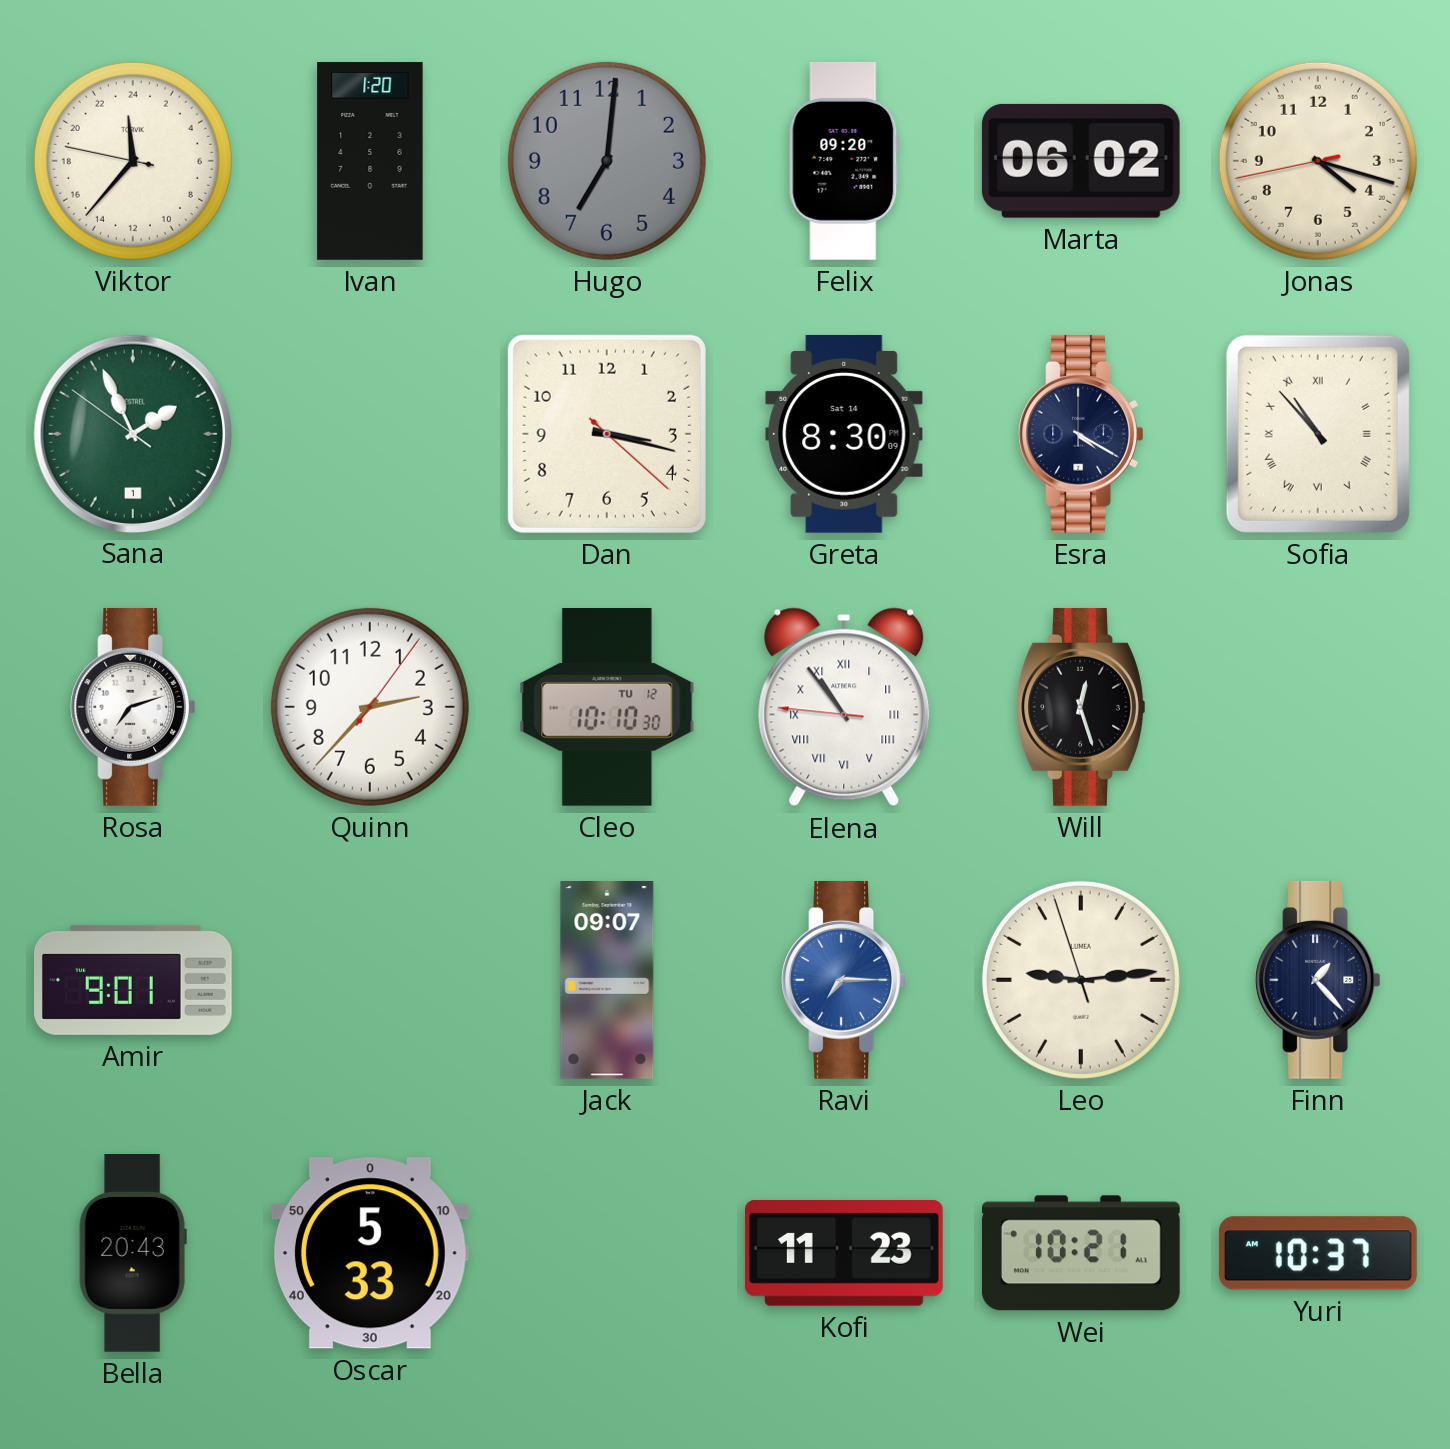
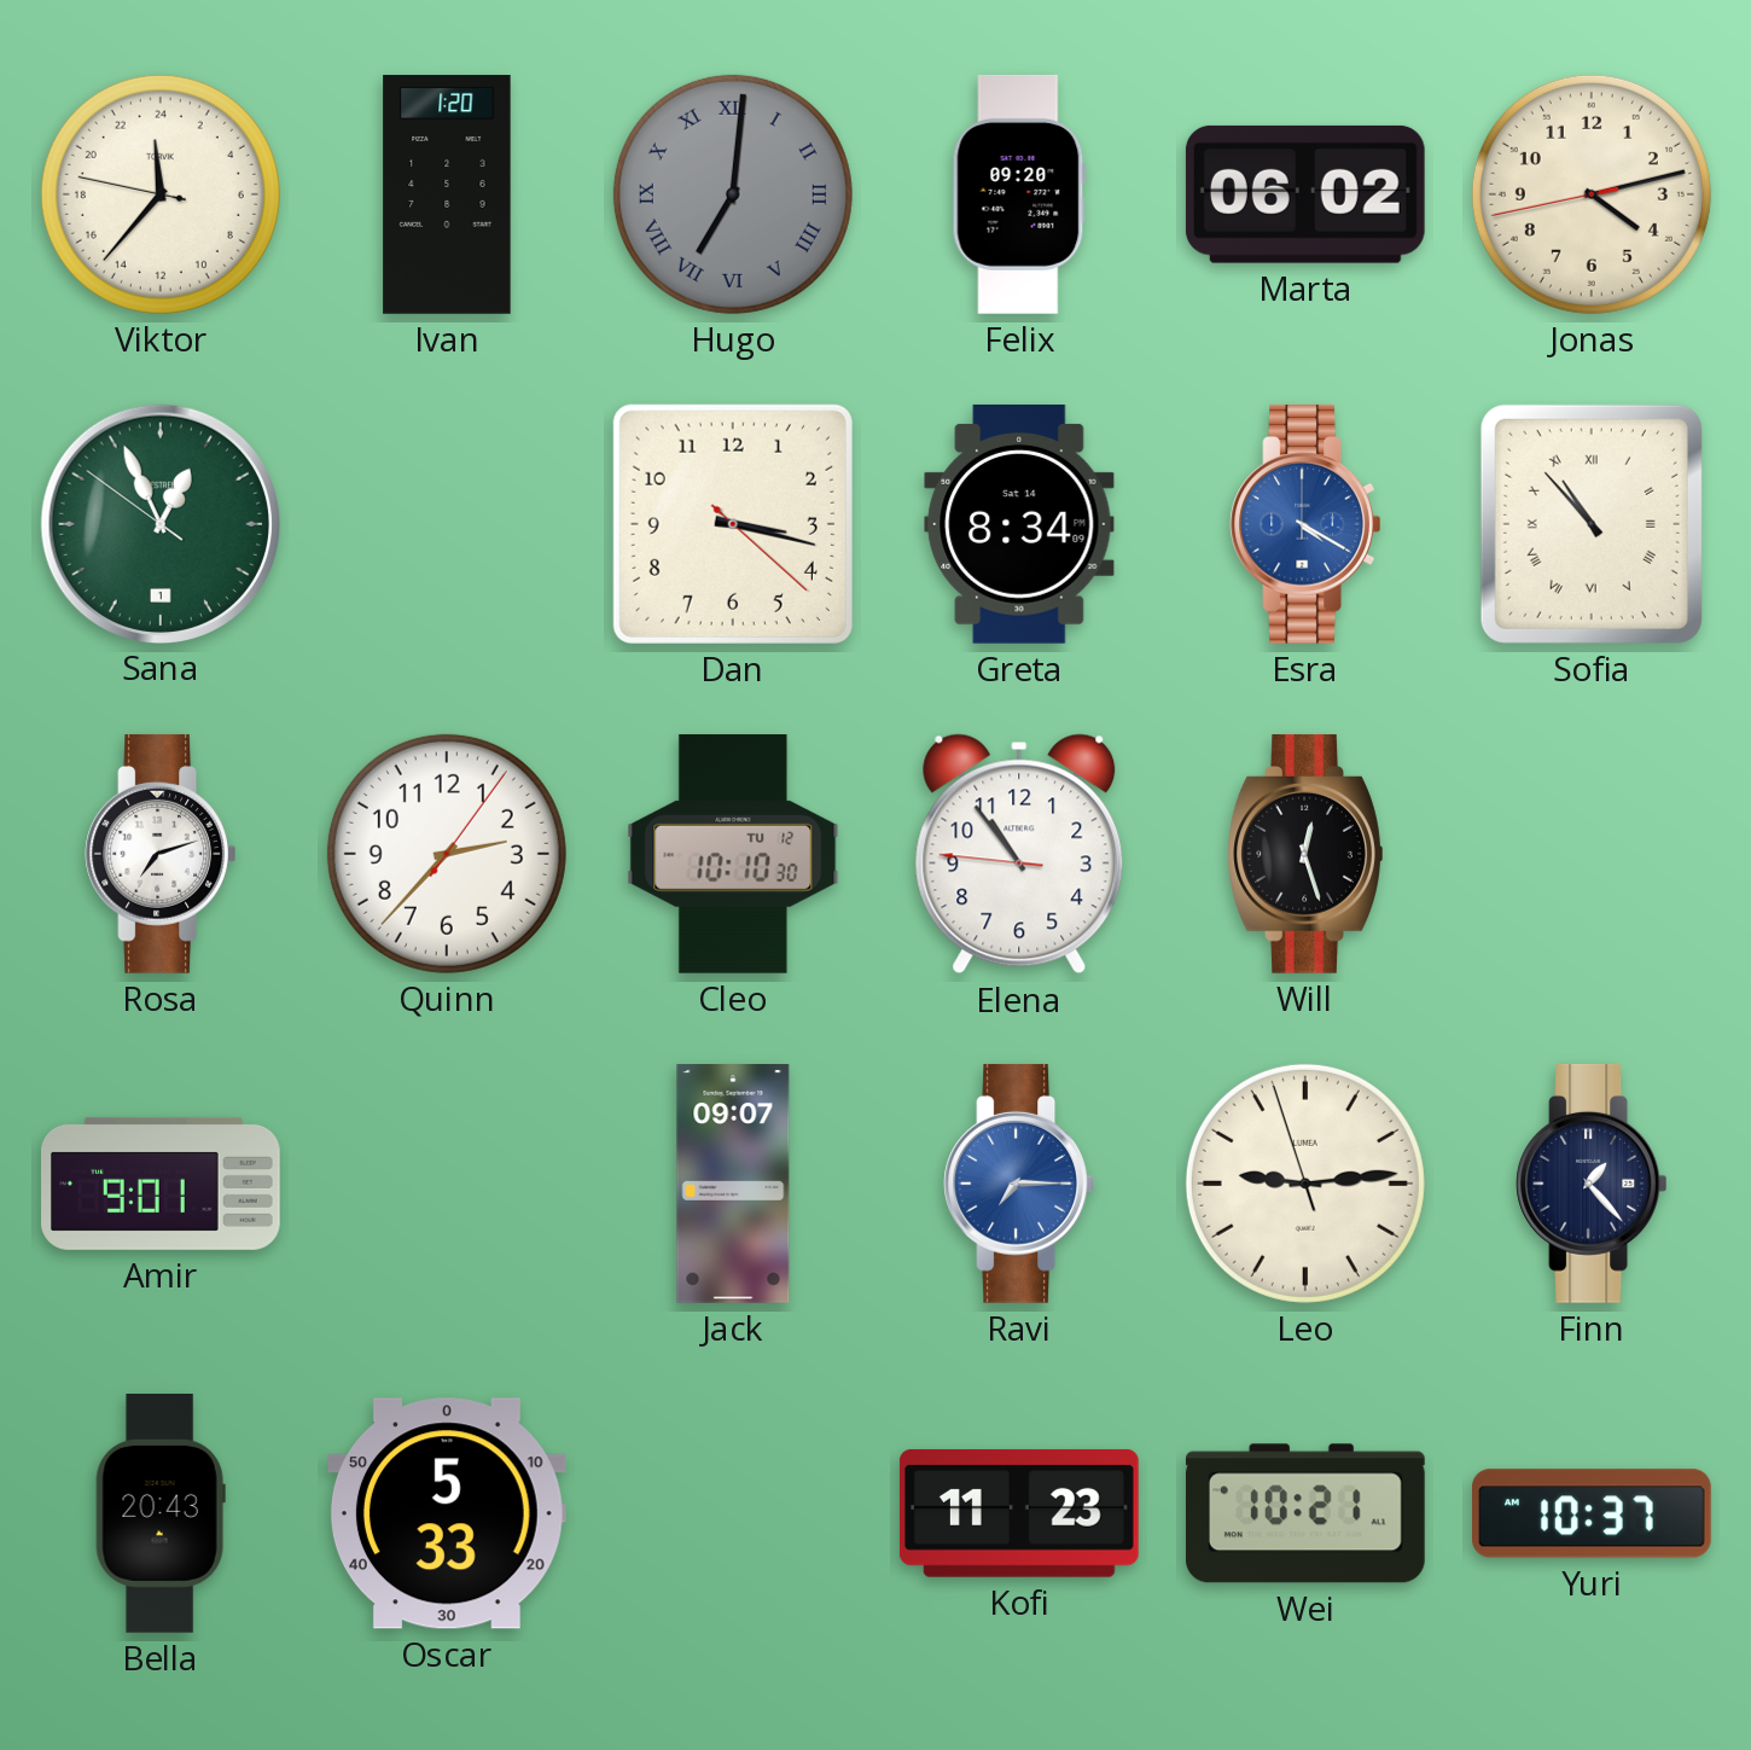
Hugo numerals: Arabic -> Roman (733, 194)
Jonas: 4:17 -> 4:12 (1592, 194)
Sana: 1:55 -> 12:55 (159, 523)
Greta: 8:30 -> 8:34 (1019, 524)
Esra dial: navy -> blue (1304, 524)
Elena numerals: Roman -> Arabic (1019, 854)
